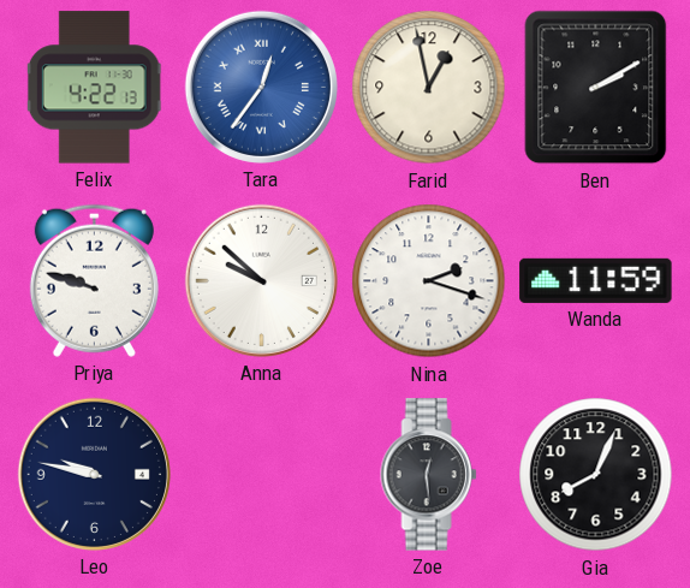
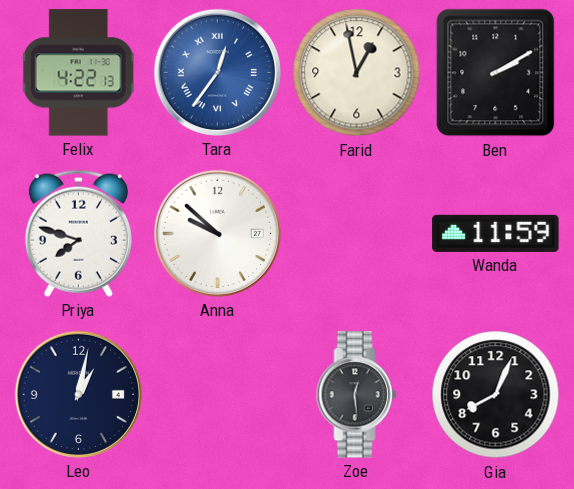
Priya: 9:48 -> 7:48 (78, 233)
Nina: 2:18 -> none (429, 281)
Leo: 9:47 -> 1:02 (78, 394)
